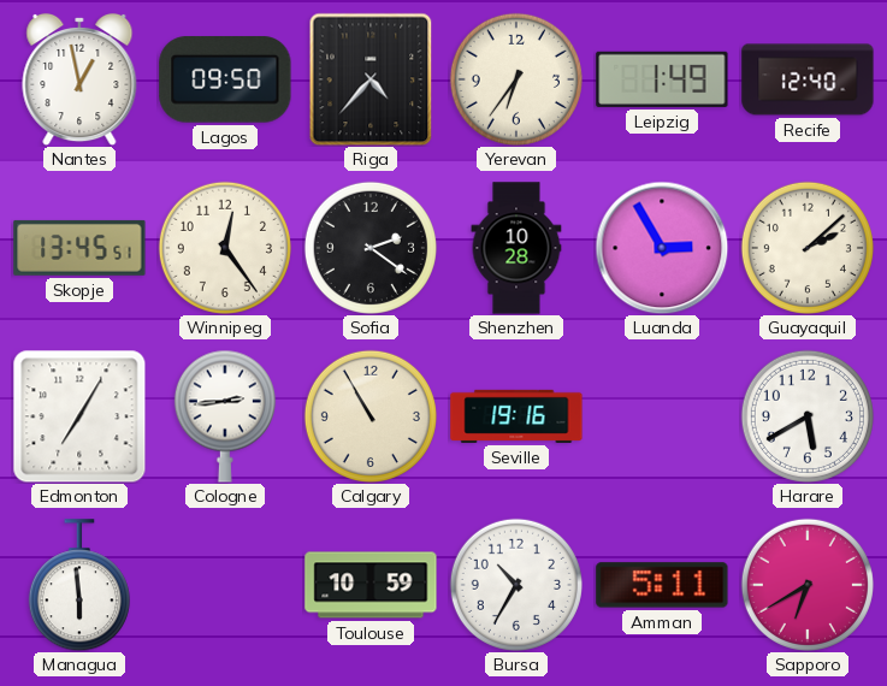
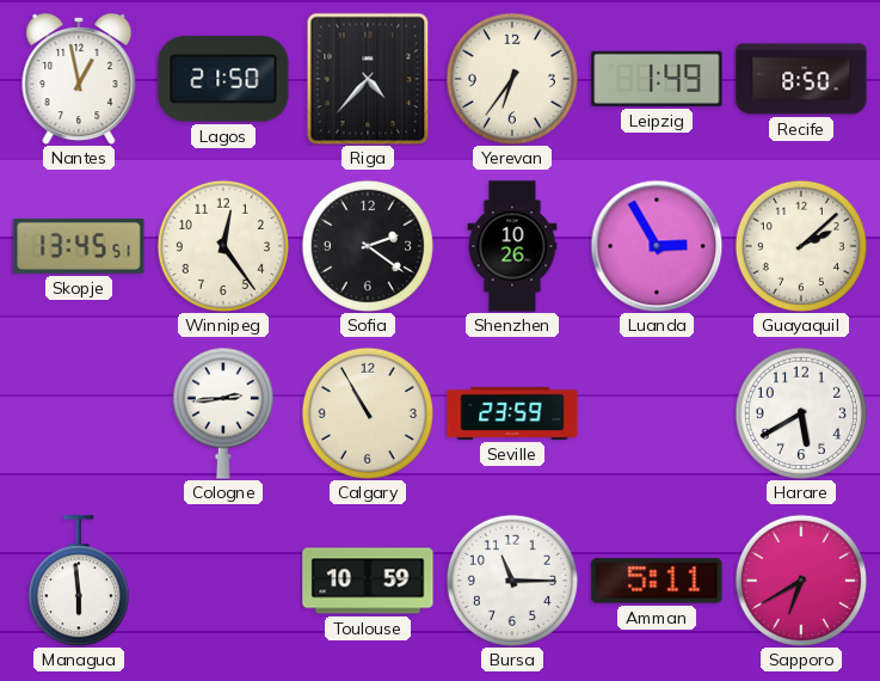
Lagos: 09:50 -> 21:50 (223, 79)
Recife: 12:40 -> 8:50 (801, 79)
Shenzhen: 10:28 -> 10:26 (512, 246)
Edmonton: 7:05 -> none (79, 416)
Seville: 19:16 -> 23:59 (512, 413)
Bursa: 10:35 -> 11:15 (512, 581)
